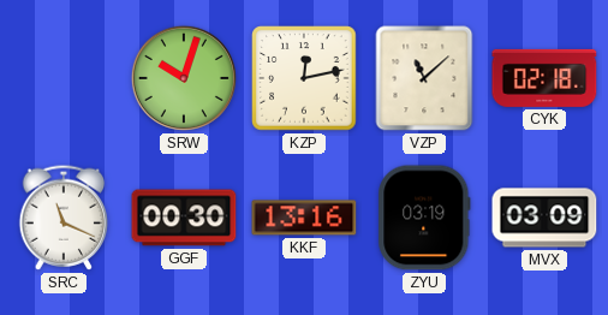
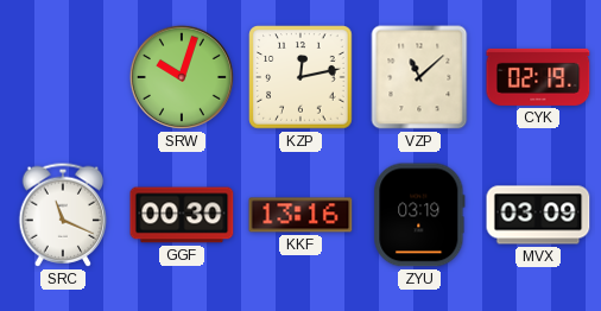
CYK: 02:18 -> 02:19 (538, 77)
